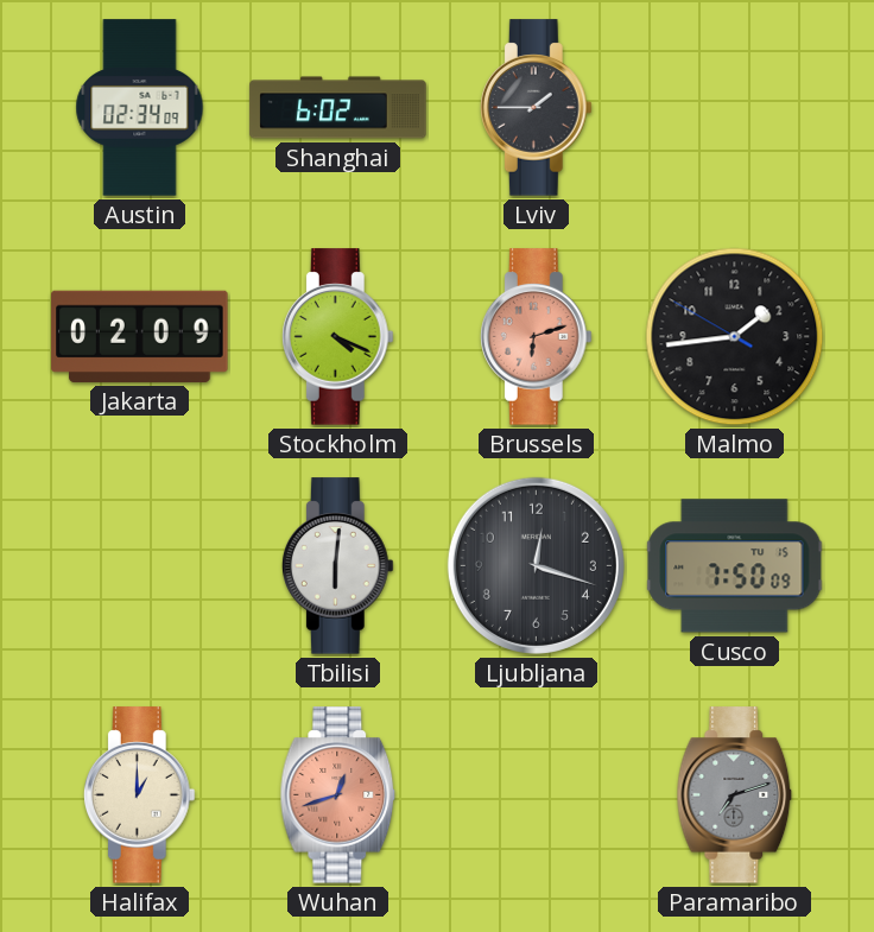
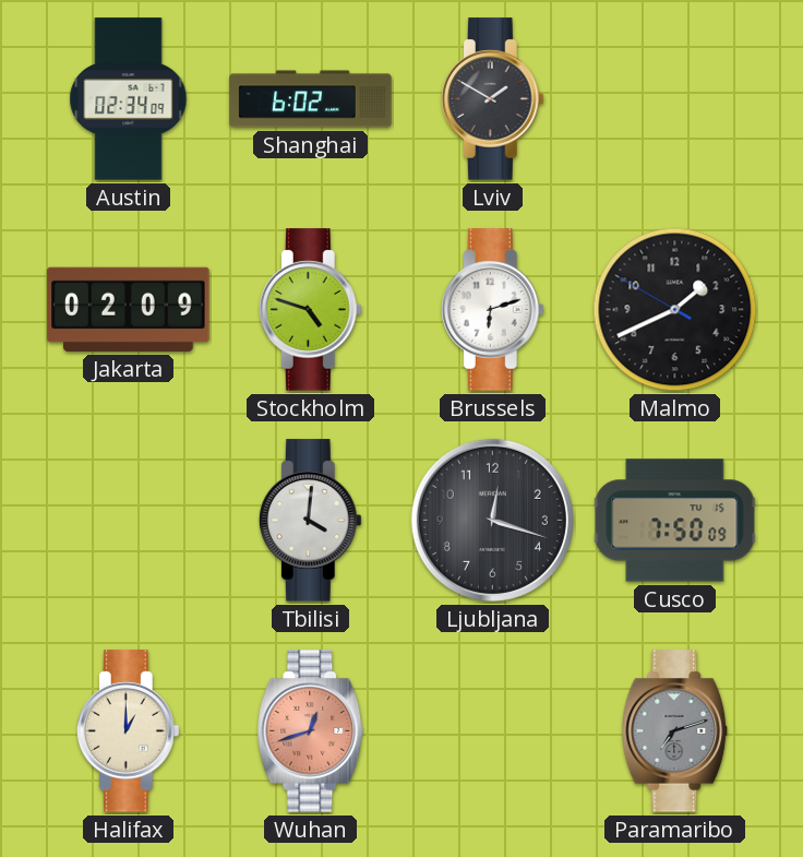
Lviv: 1:45 -> 1:50 (492, 99)
Stockholm: 4:19 -> 4:48 (310, 310)
Brussels dial: salmon -> white (492, 310)
Malmo: 1:43 -> 1:40 (675, 310)
Tbilisi: 6:01 -> 4:01 (310, 521)
